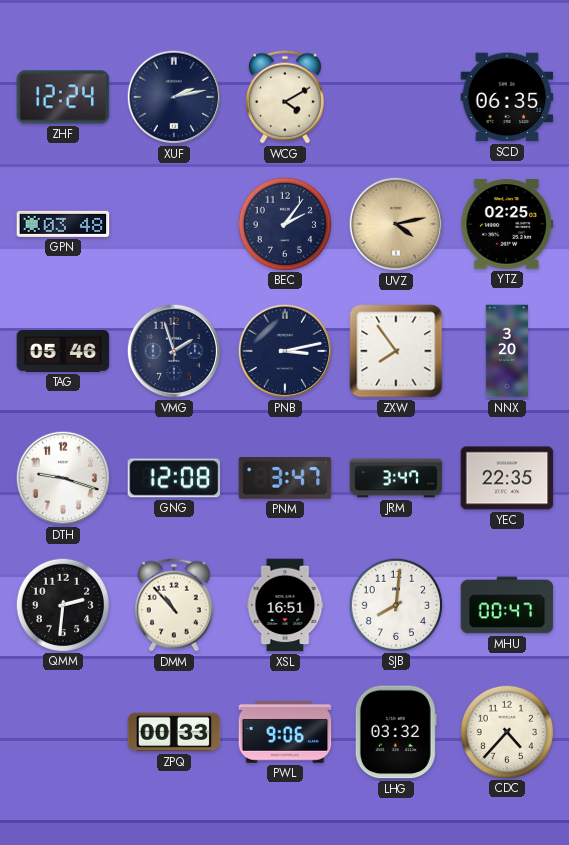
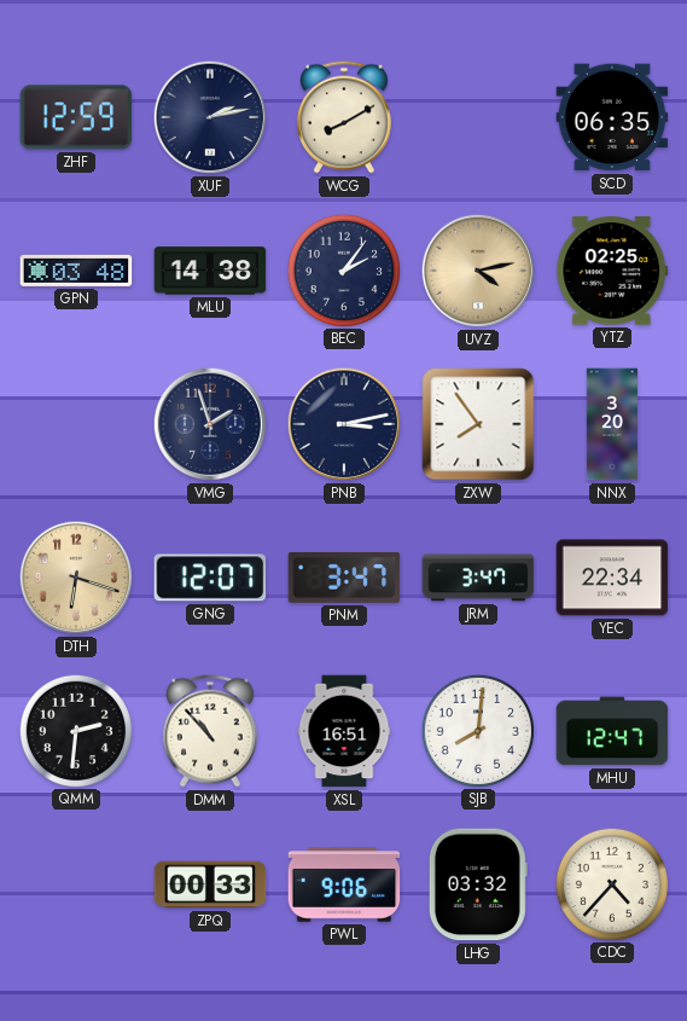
ZHF: 12:24 -> 12:59 (76, 117)
WCG: 4:10 -> 8:10 (344, 117)
MLU: none -> 14:38 (210, 271)
TAG: 05:46 -> none (63, 352)
DTH: 9:18 -> 6:18 (76, 578)
DTH dial: white -> champagne (76, 578)
GNG: 12:08 -> 12:07 (210, 578)
YEC: 22:35 -> 22:34 (612, 578)
MHU: 00:47 -> 12:47 (612, 731)
